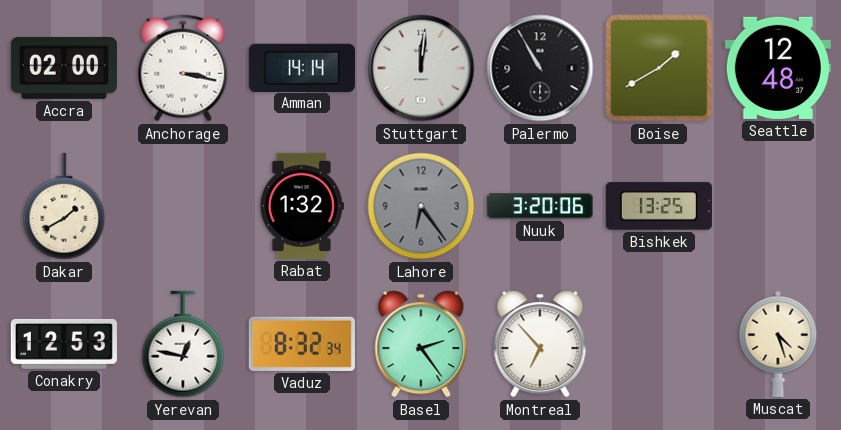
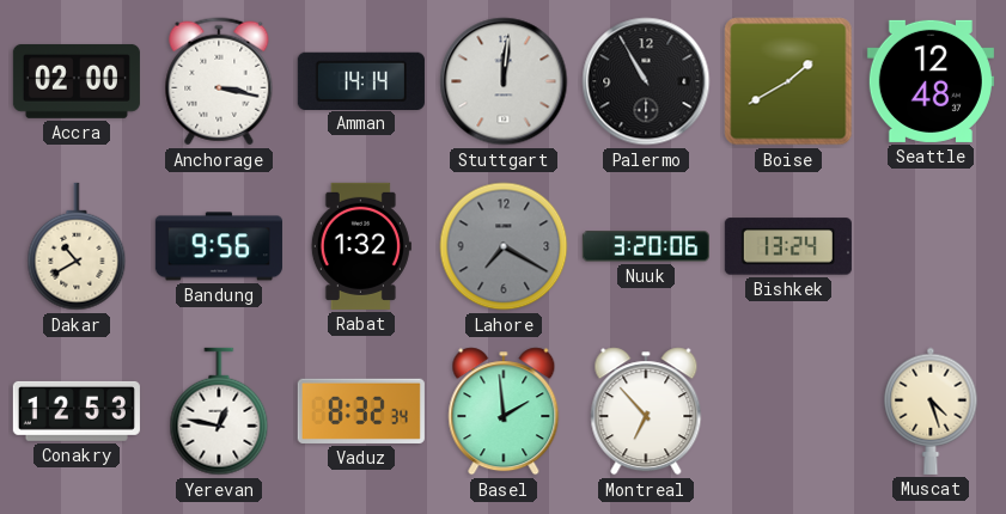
Dakar: 1:40 -> 10:40 (77, 246)
Bandung: none -> 9:56 (219, 246)
Lahore: 6:24 -> 7:20 (504, 246)
Bishkek: 13:25 -> 13:24 (788, 246)
Basel: 2:24 -> 1:59 (504, 411)
